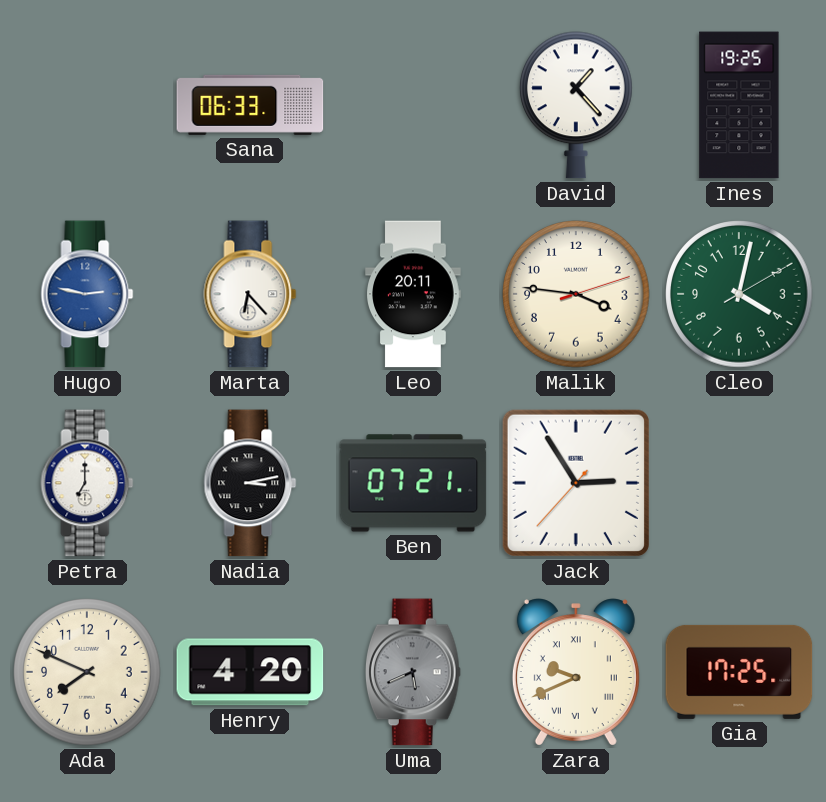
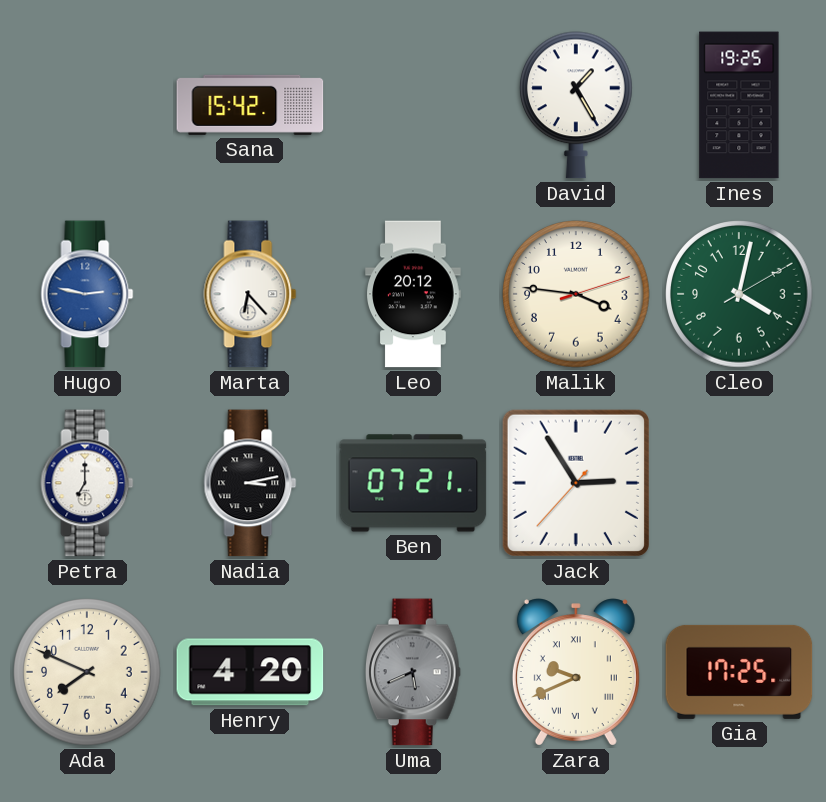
Sana: 06:33 -> 15:42 (250, 105)
David: 1:23 -> 1:25 (576, 105)
Leo: 20:11 -> 20:12 (414, 294)
